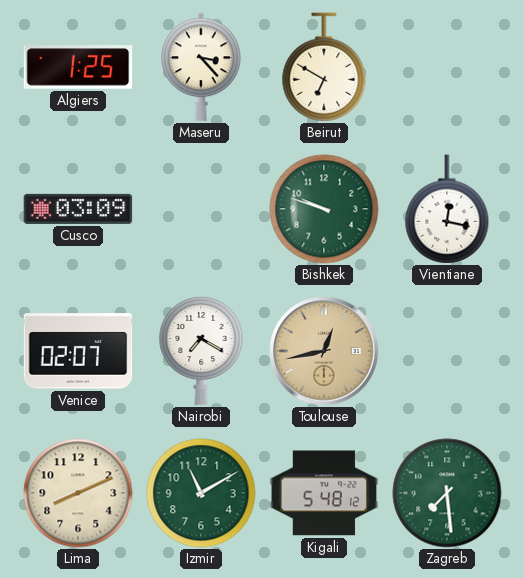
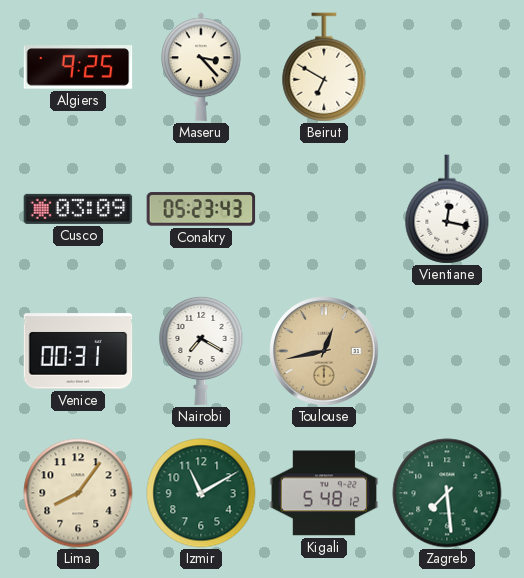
Algiers: 1:25 -> 9:25 (78, 67)
Conakry: none -> 05:23 (201, 209)
Bishkek: 9:48 -> none (324, 209)
Venice: 02:07 -> 00:31 (78, 351)
Lima: 8:11 -> 8:06 (78, 493)
